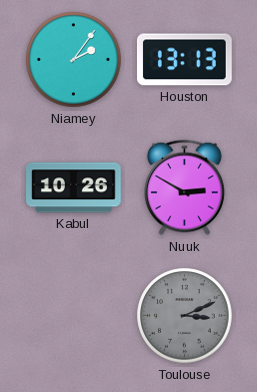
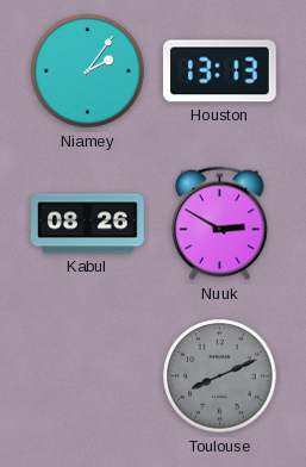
Kabul: 10:26 -> 08:26 (88, 224)
Toulouse: 3:11 -> 8:11 (220, 376)
